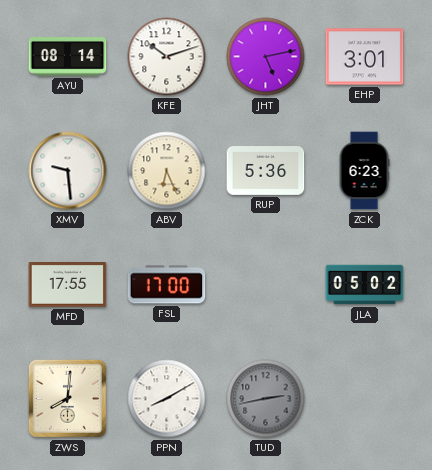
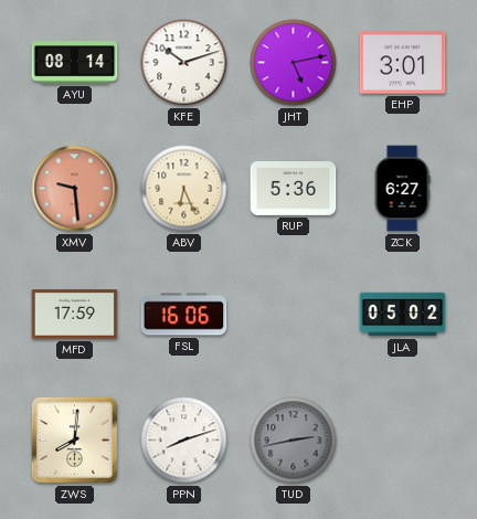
XMV dial: white -> salmon (75, 189)
ZCK: 6:23 -> 6:27 (402, 189)
MFD: 17:55 -> 17:59 (75, 315)
FSL: 17:00 -> 16:06 (184, 315)
PPN: 8:10 -> 8:12 (184, 441)
